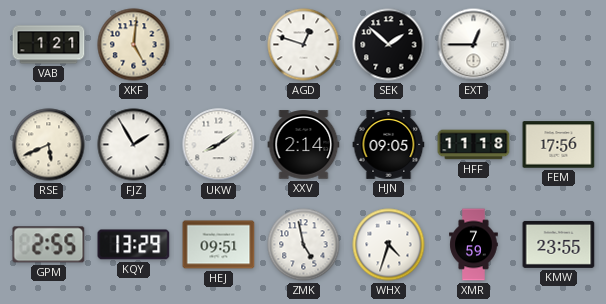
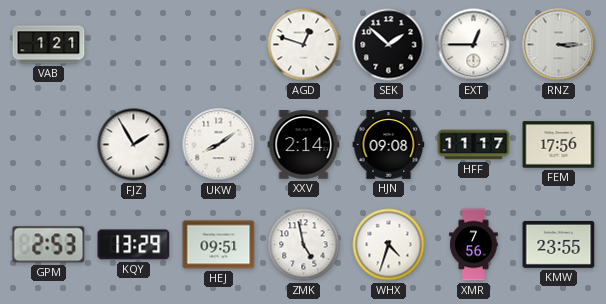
XKF: 5:01 -> none (134, 45)
RNZ: none -> 3:15 (559, 45)
RSE: 5:41 -> none (49, 145)
HJN: 09:05 -> 09:08 (389, 144)
HFF: 11:18 -> 11:17 (474, 145)
GPM: 2:55 -> 2:53 (49, 245)
XMR: 7:59 -> 7:56 (474, 245)
